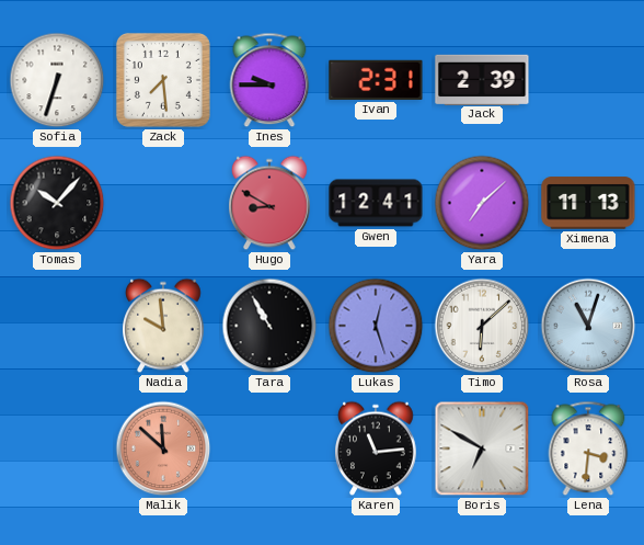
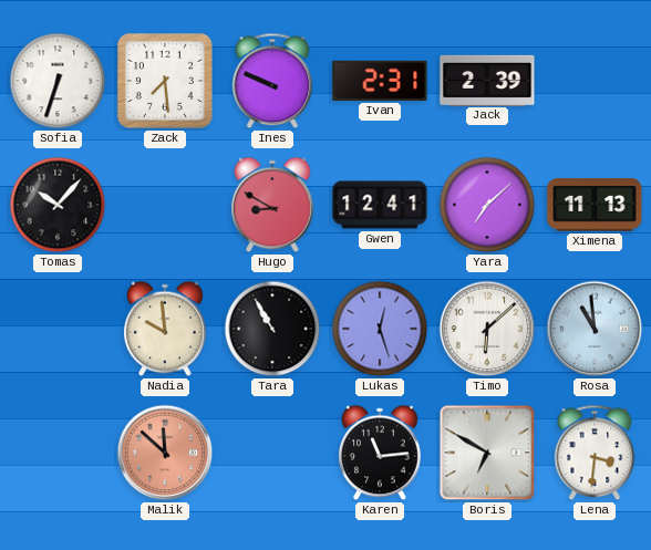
Ines: 9:45 -> 9:49 (272, 81)
Rosa: 11:03 -> 10:59 (595, 329)
